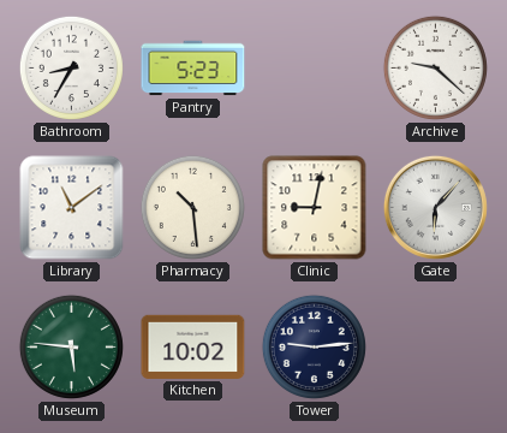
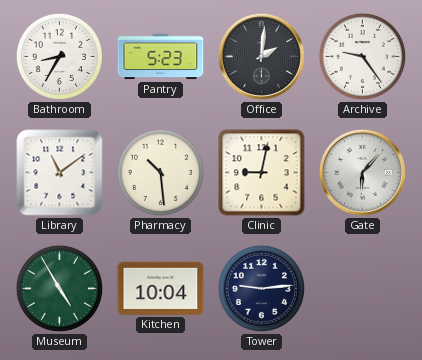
Office: none -> 2:01 (261, 56)
Archive: 9:22 -> 9:24 (362, 56)
Museum: 5:46 -> 4:55 (59, 288)
Kitchen: 10:02 -> 10:04 (161, 288)
